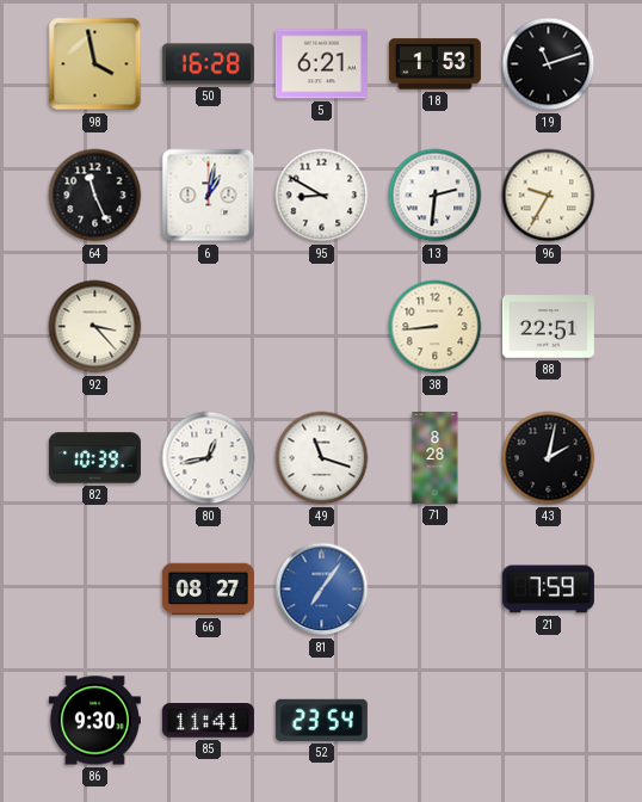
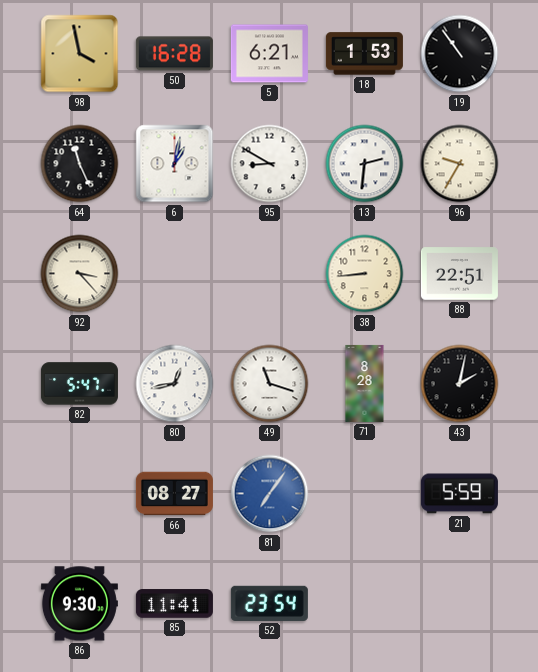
19: 11:12 -> 10:54 (460, 54)
82: 10:39 -> 5:47 (79, 384)
21: 7:59 -> 5:59 (459, 494)
